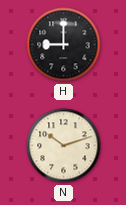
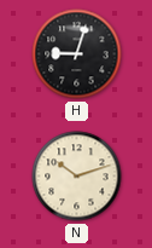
H: 9:00 -> 9:03 (77, 54)
